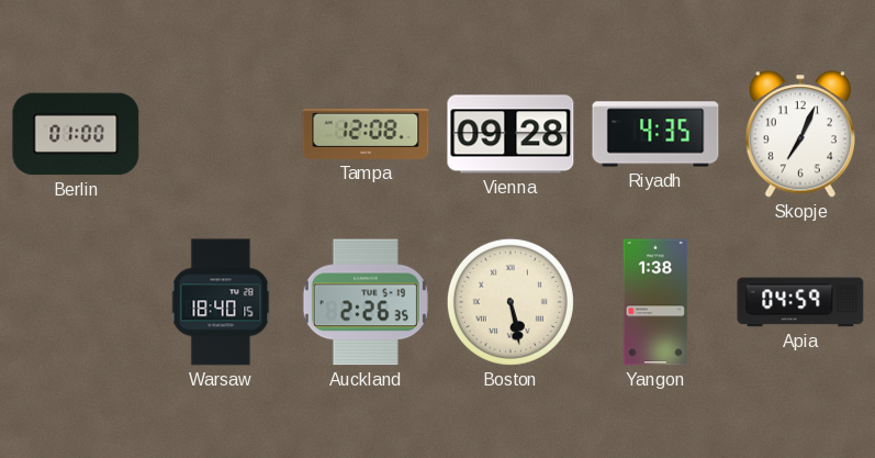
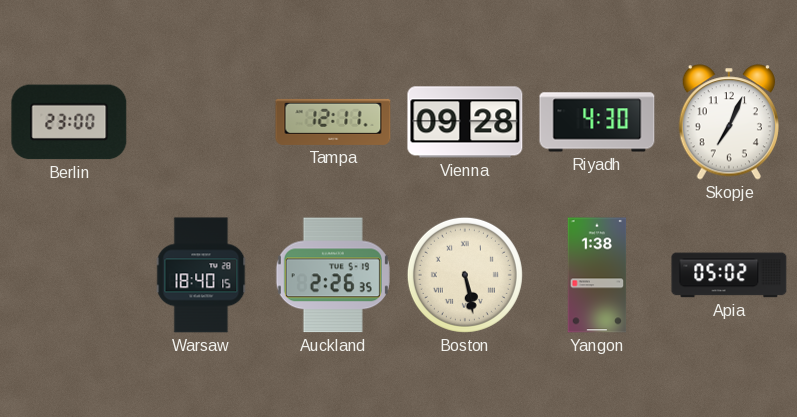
Berlin: 01:00 -> 23:00 (69, 122)
Tampa: 12:08 -> 12:11 (333, 122)
Riyadh: 4:35 -> 4:30 (597, 122)
Apia: 04:59 -> 05:02 (729, 275)
